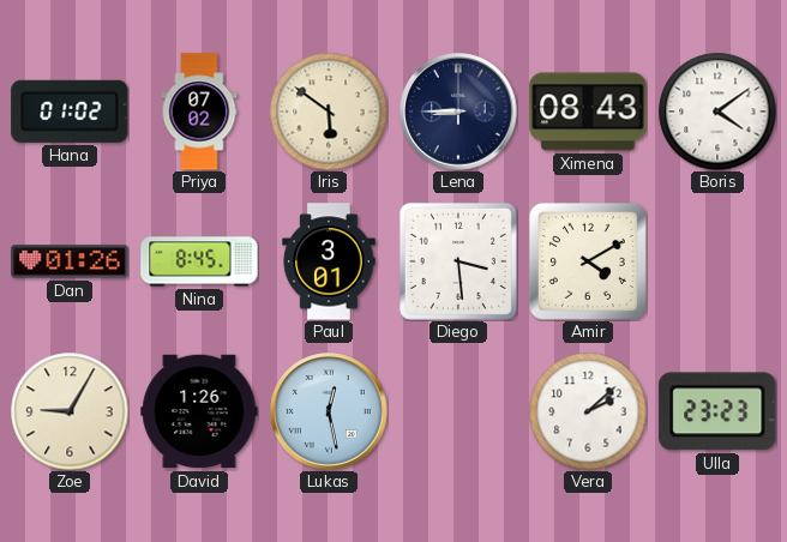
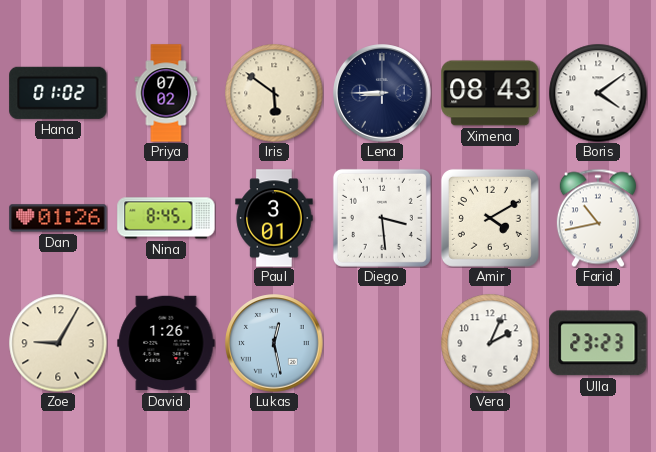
Farid: none -> 10:43 (598, 218)
Vera: 2:08 -> 2:04 (490, 343)
